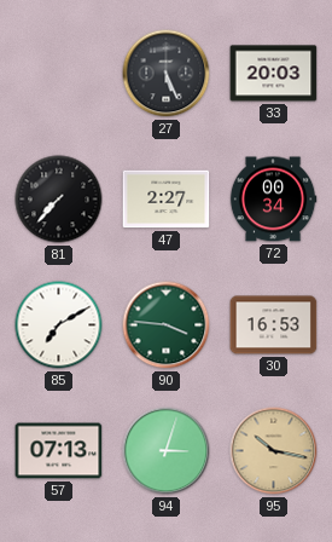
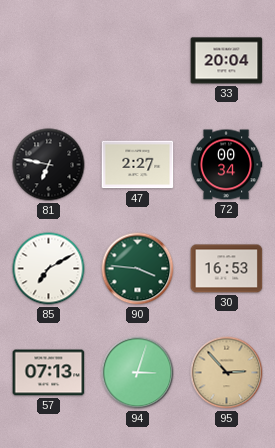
27: 5:26 -> none (167, 74)
33: 20:03 -> 20:04 (227, 61)
81: 7:37 -> 6:47 (49, 165)
95: 10:17 -> 2:53 (227, 373)
